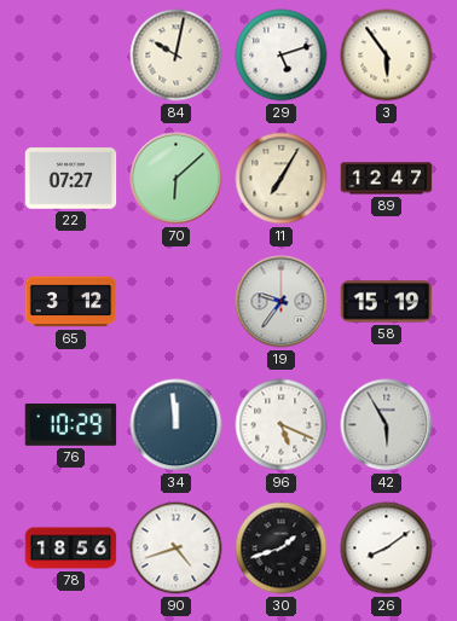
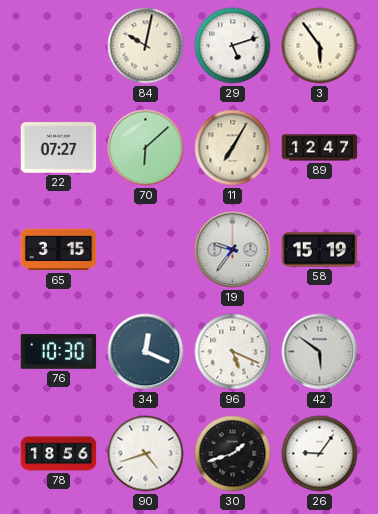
65: 3:12 -> 3:15 (59, 250)
76: 10:29 -> 10:30 (59, 352)
34: 11:59 -> 12:19 (146, 352)
42: 5:55 -> 5:51 (320, 352)
26: 8:09 -> 9:06 (320, 454)
